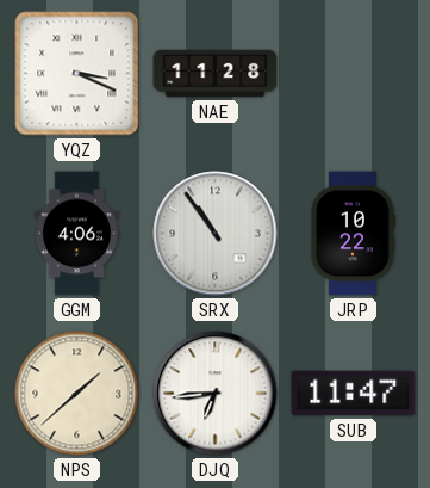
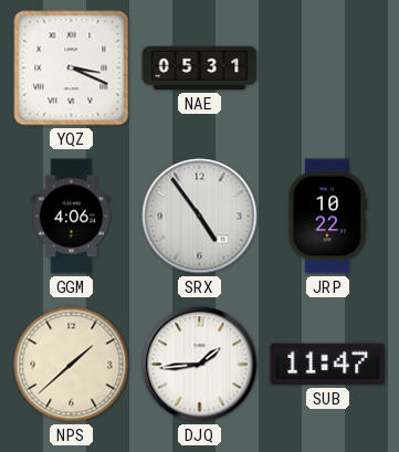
NAE: 11:28 -> 05:31 (200, 69)
SRX: 10:54 -> 4:54 (200, 217)
DJQ: 6:44 -> 1:44 (200, 365)
